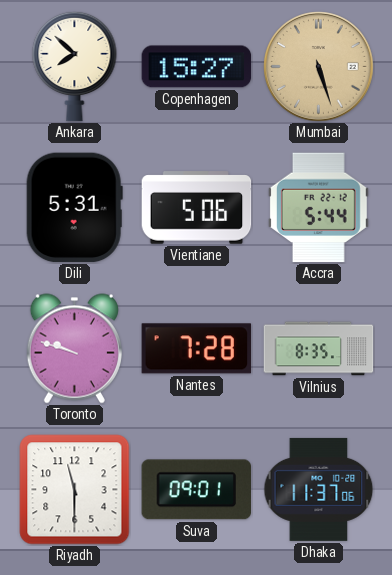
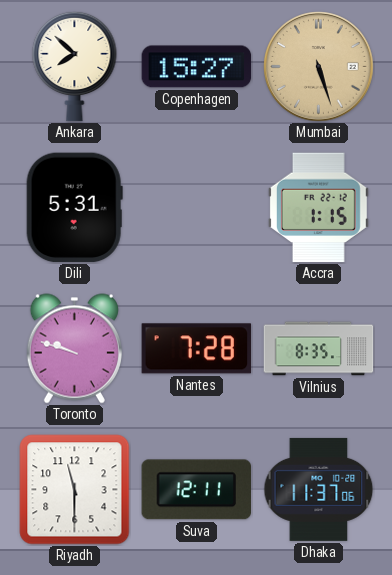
Vientiane: 5:06 -> none (197, 208)
Accra: 5:44 -> 1:15 (318, 208)
Suva: 09:01 -> 12:11 (196, 490)
